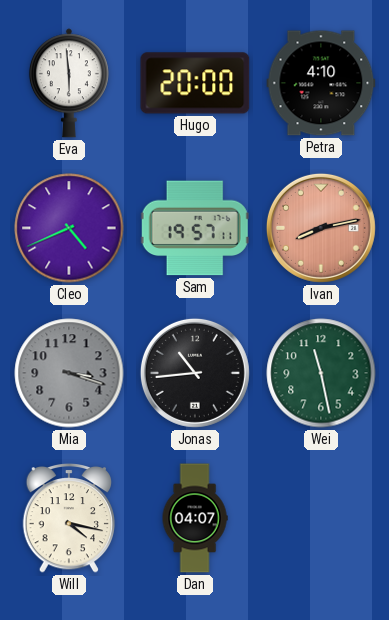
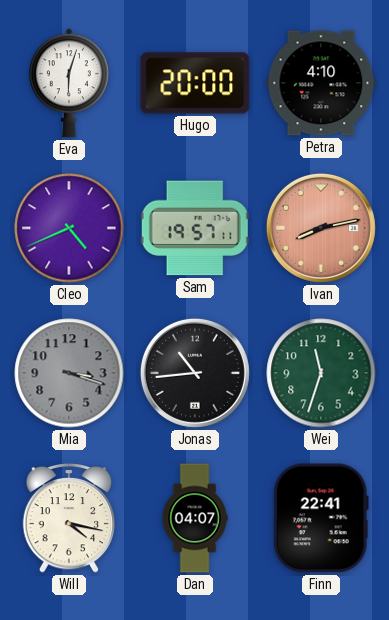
Eva: 5:59 -> 6:03 (69, 83)
Wei: 11:28 -> 11:33 (321, 373)
Finn: none -> 22:41 (321, 518)
